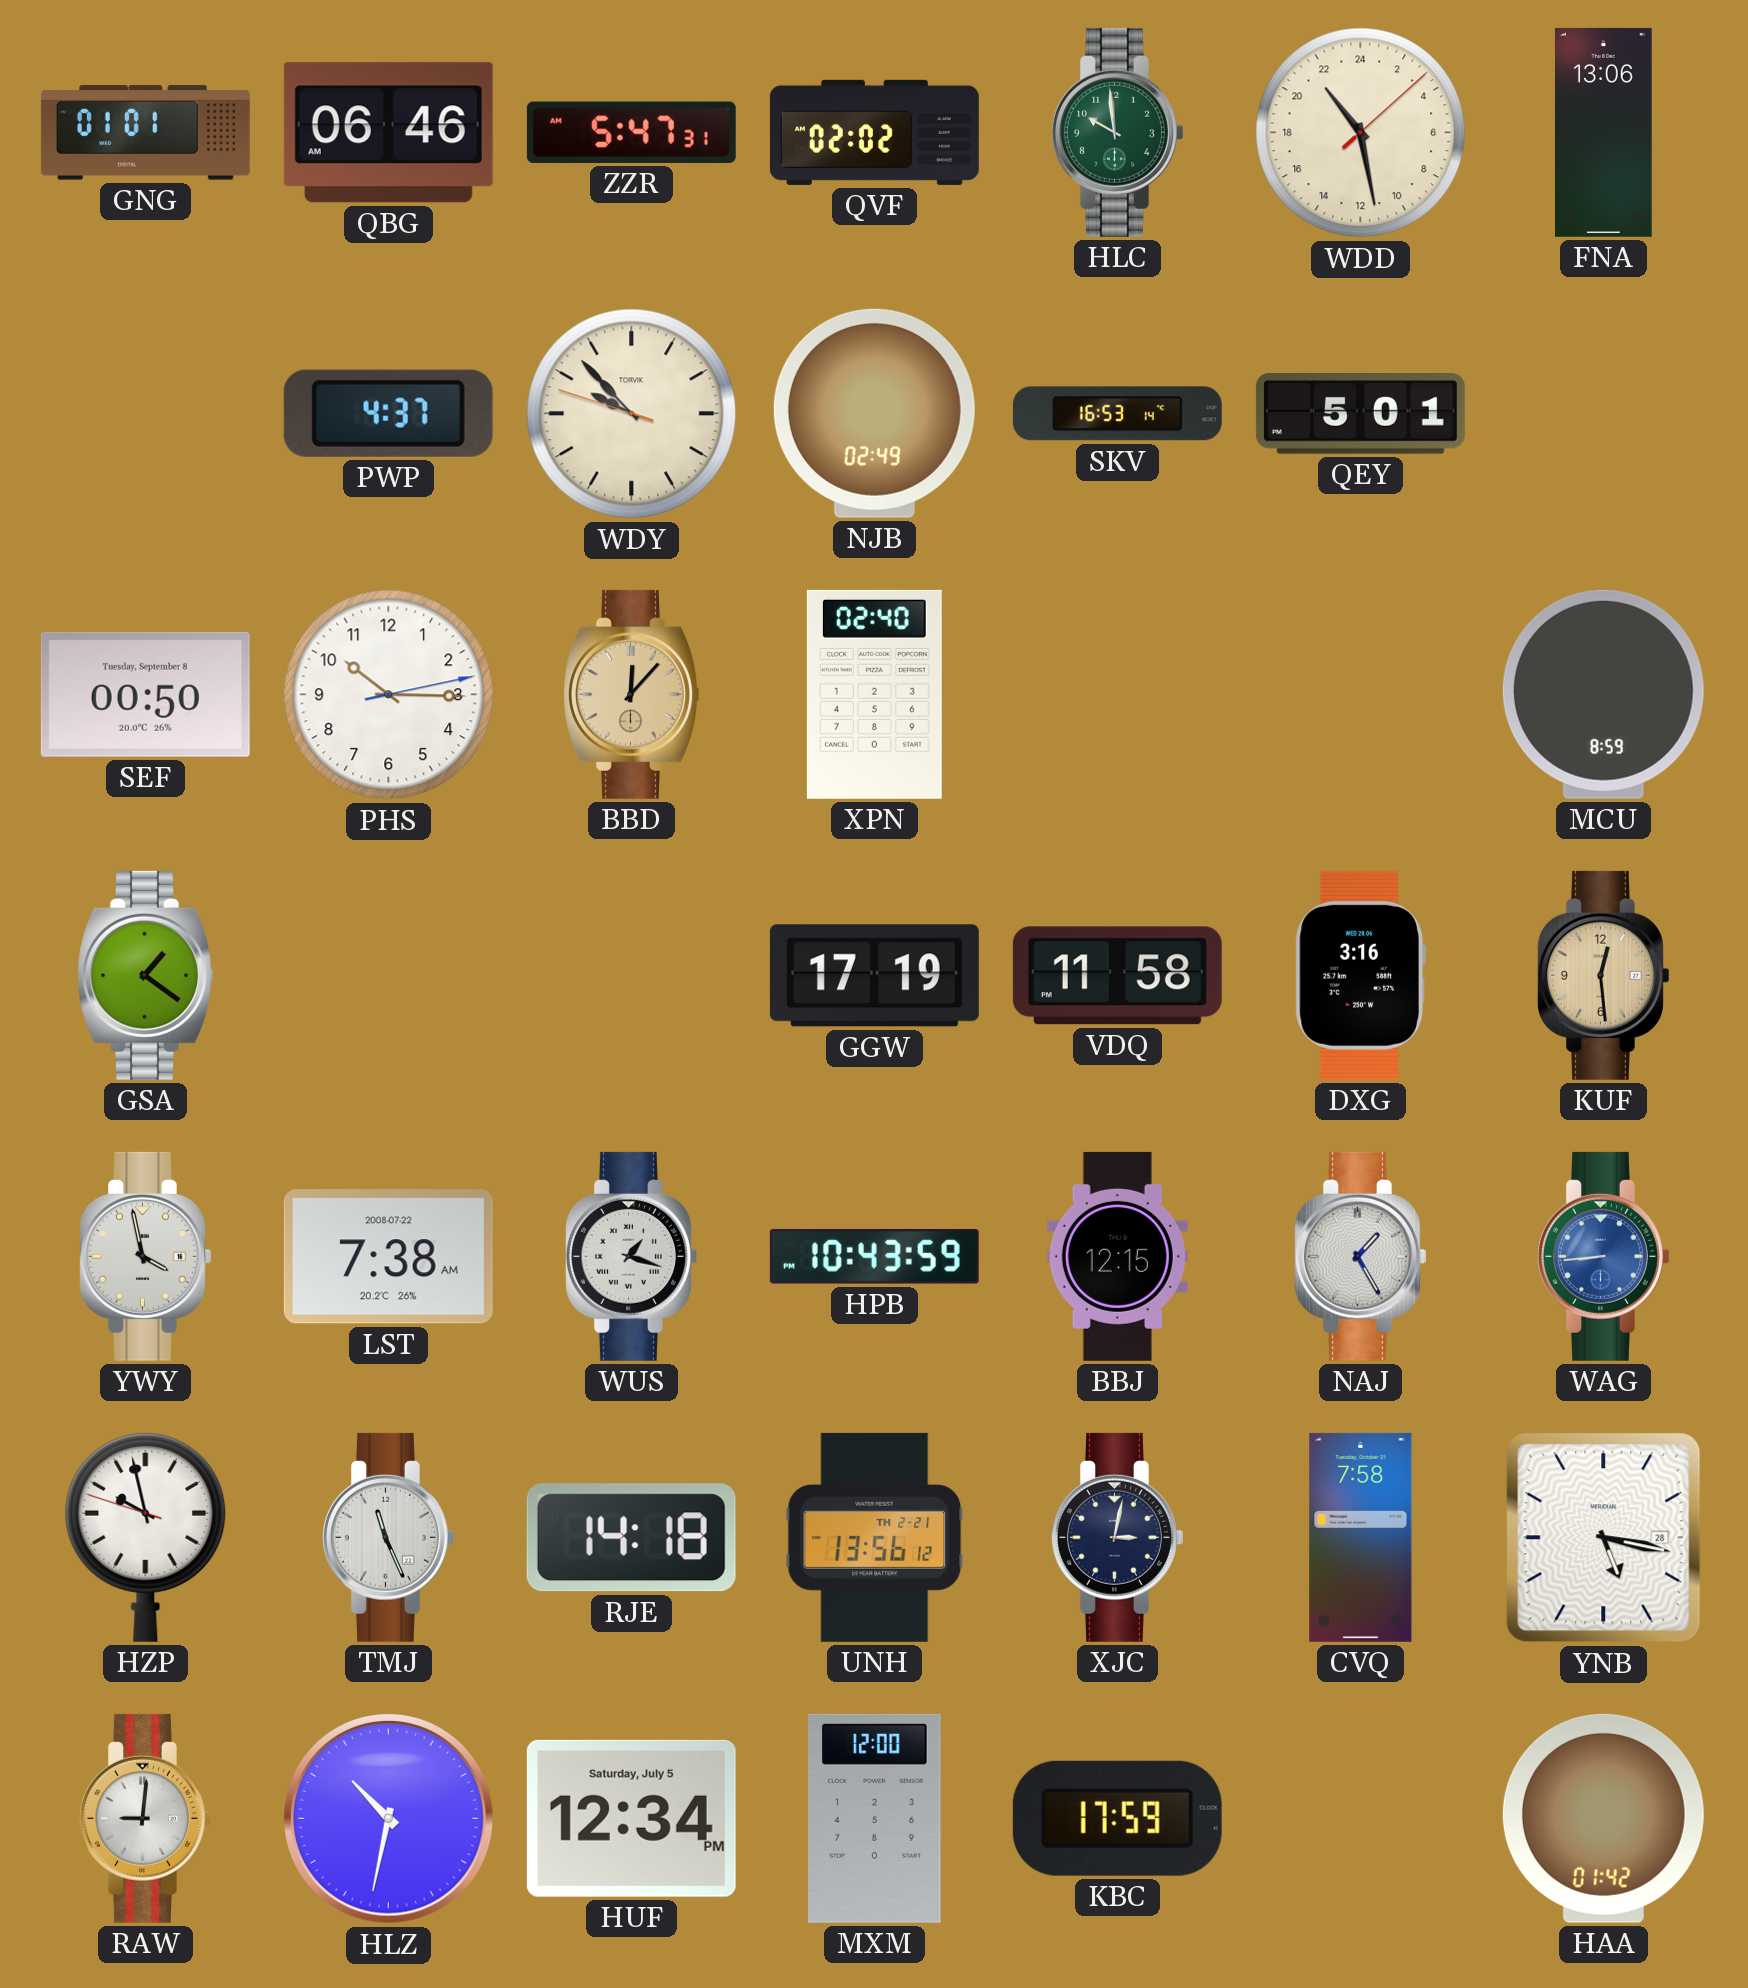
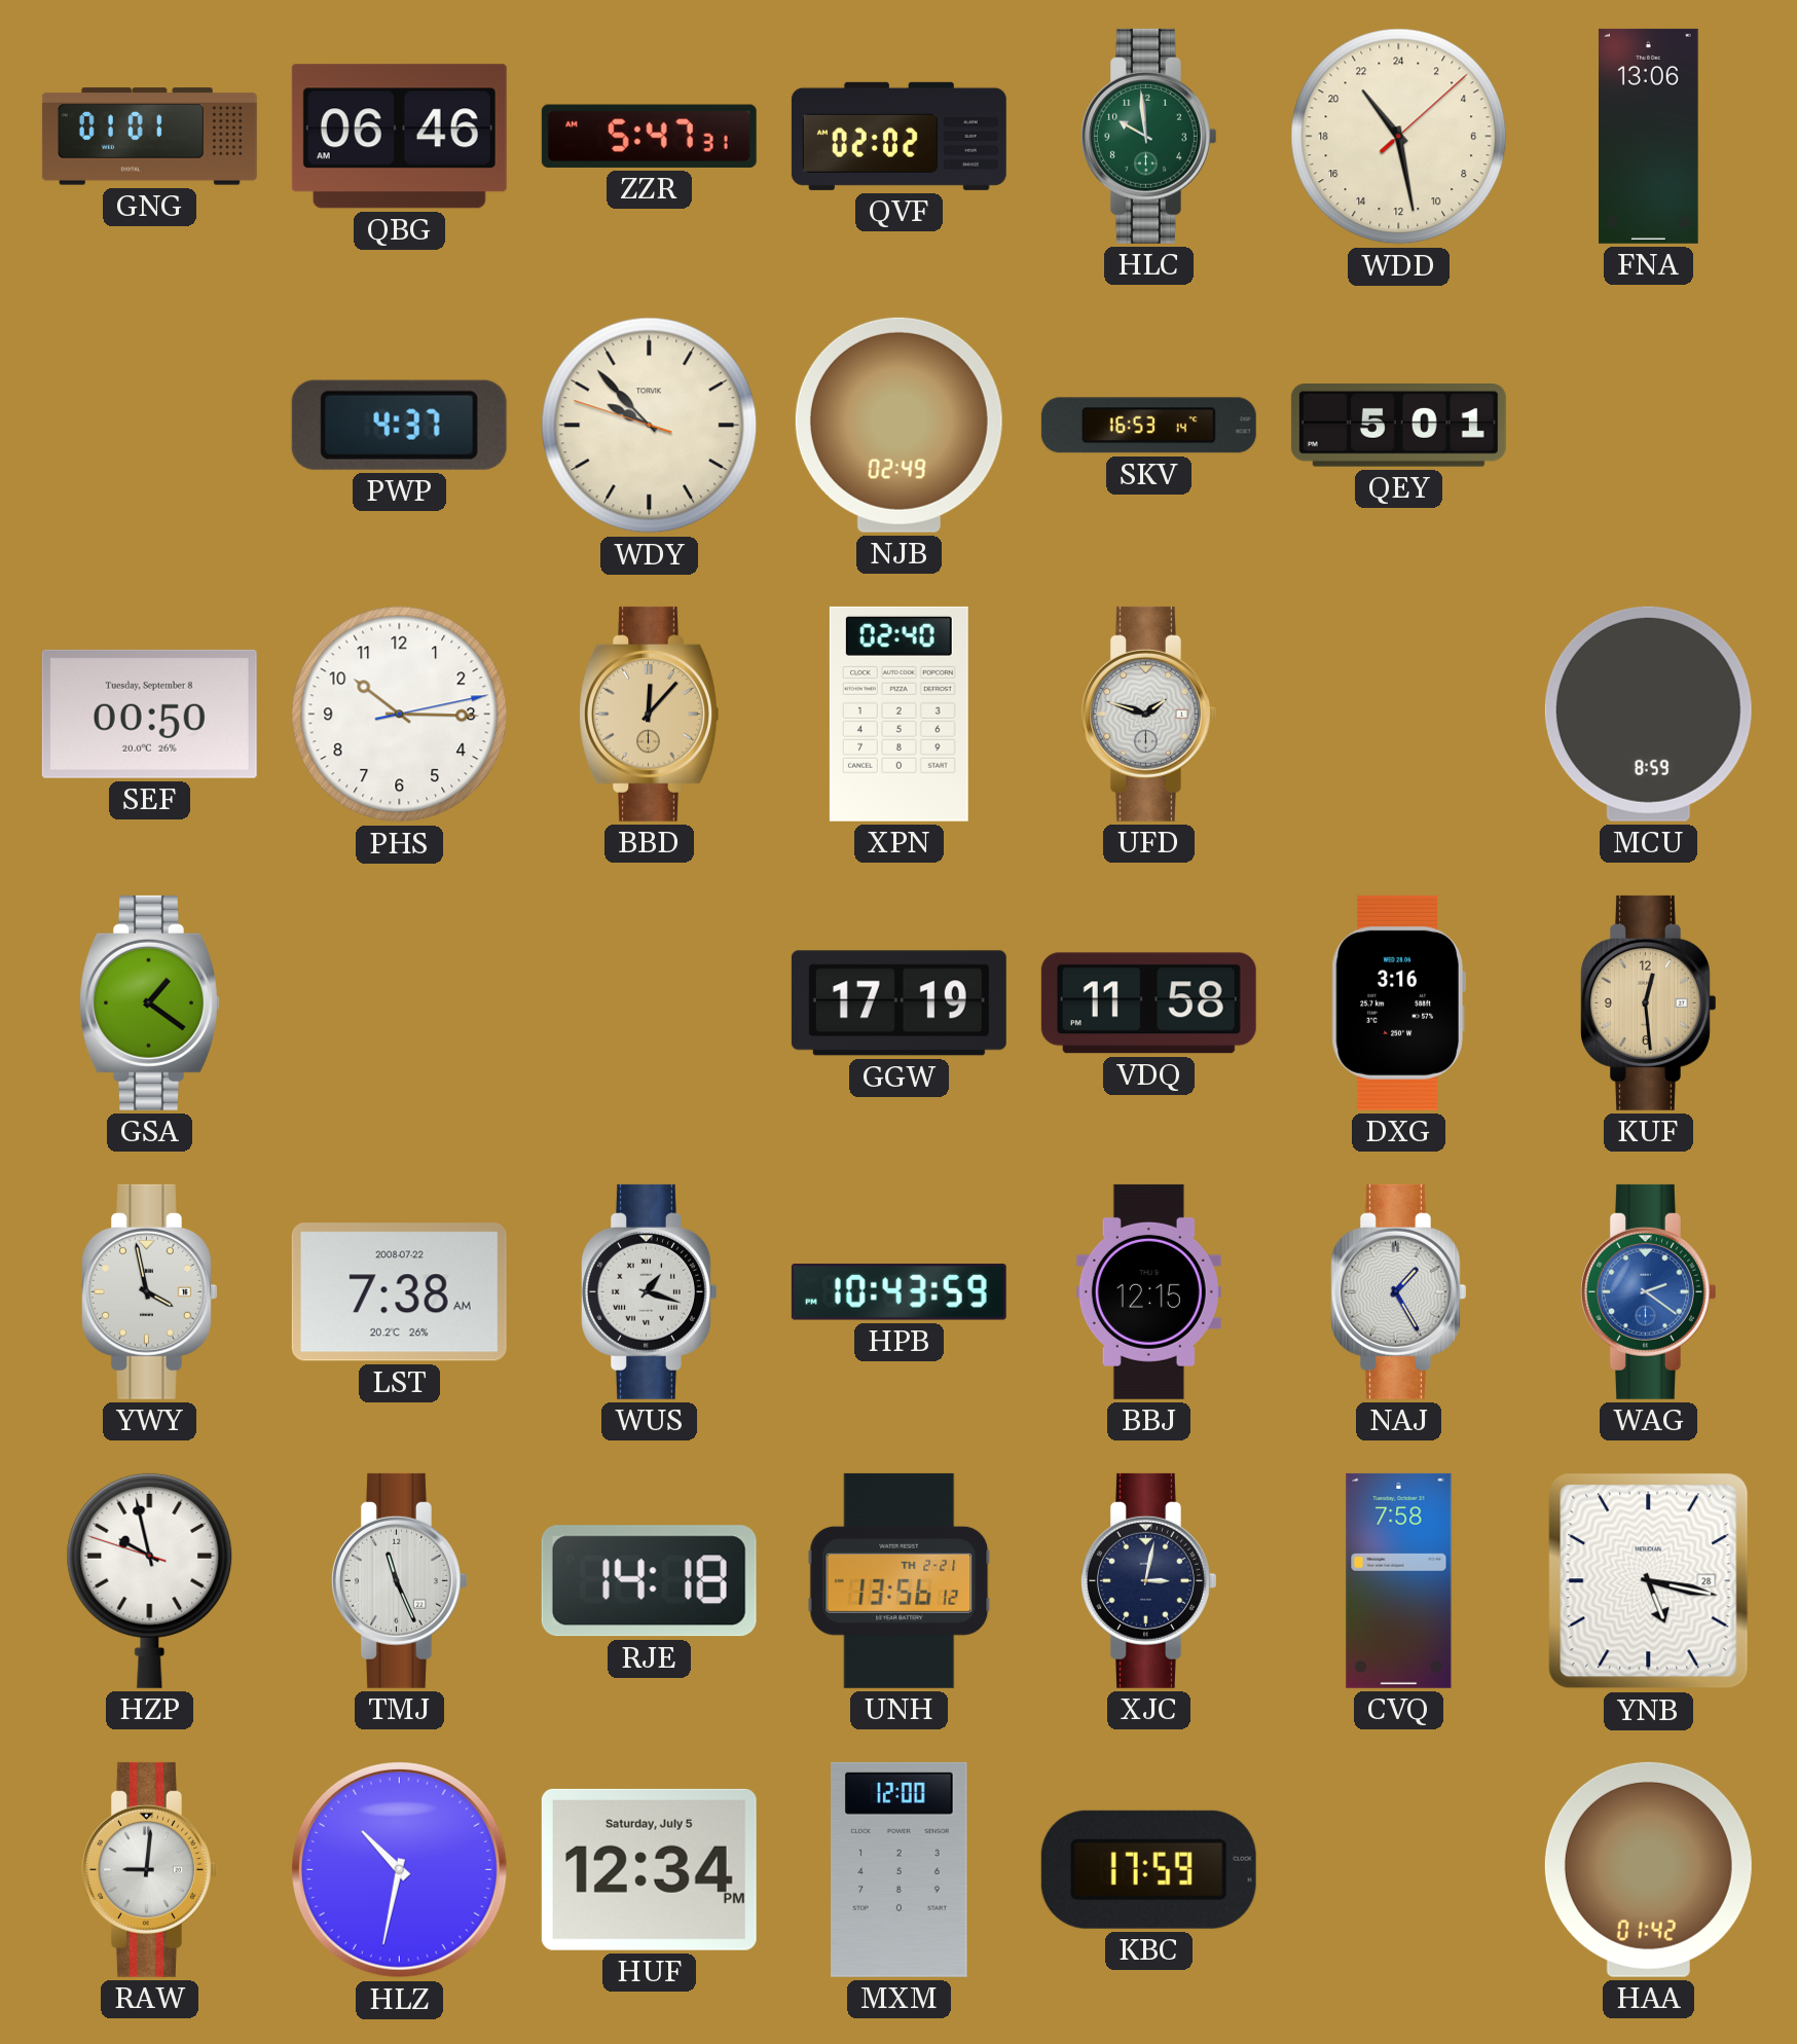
UFD: none -> 1:48 (1149, 714)
WAG: 8:44 -> 2:21 (1649, 1291)
